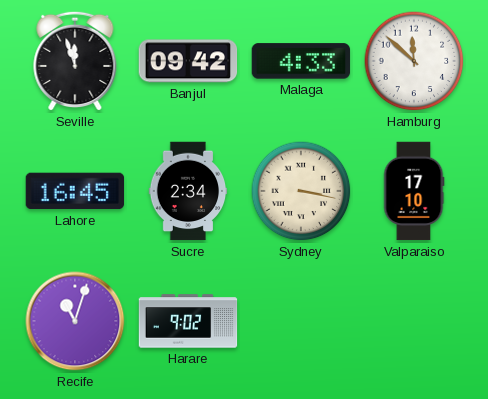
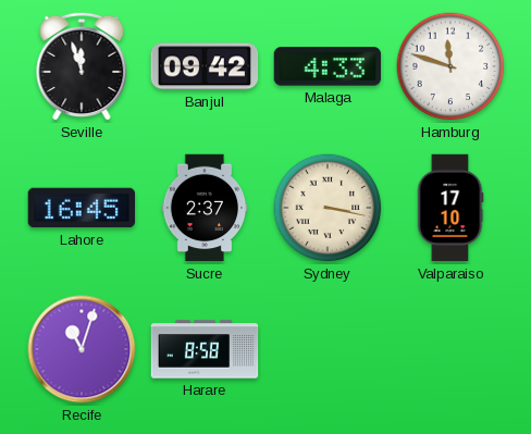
Hamburg: 11:52 -> 11:48 (450, 66)
Sucre: 2:34 -> 2:37 (205, 208)
Harare: 9:02 -> 8:58 (205, 349)
